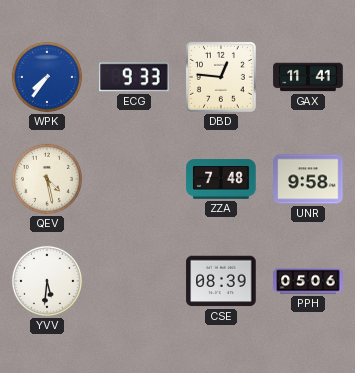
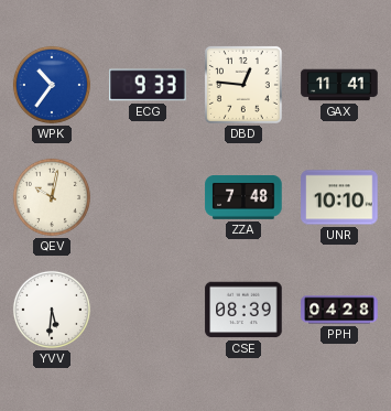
WPK: 7:36 -> 10:36 (52, 85)
QEV: 4:28 -> 10:02 (52, 197)
UNR: 9:58 -> 10:10 (339, 197)
PPH: 05:06 -> 04:28 (339, 310)
